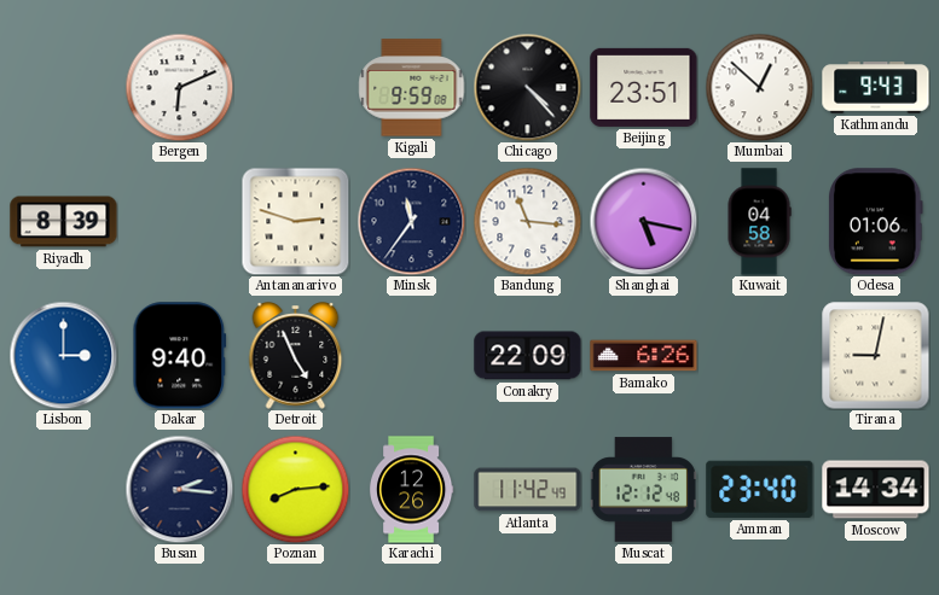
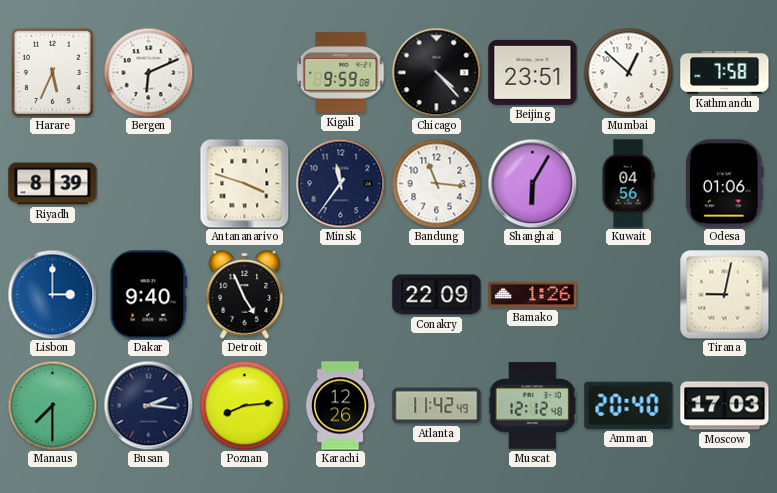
Harare: none -> 5:34 (52, 72)
Kathmandu: 9:43 -> 7:58 (725, 73)
Antananarivo: 2:48 -> 3:48 (244, 183)
Shanghai: 5:17 -> 6:05 (532, 183)
Kuwait: 04:58 -> 04:56 (628, 184)
Bamako: 6:26 -> 1:26 (533, 295)
Manaus: none -> 7:30 (52, 405)
Amman: 23:40 -> 20:40 (629, 405)
Moscow: 14:34 -> 17:03 (725, 406)
